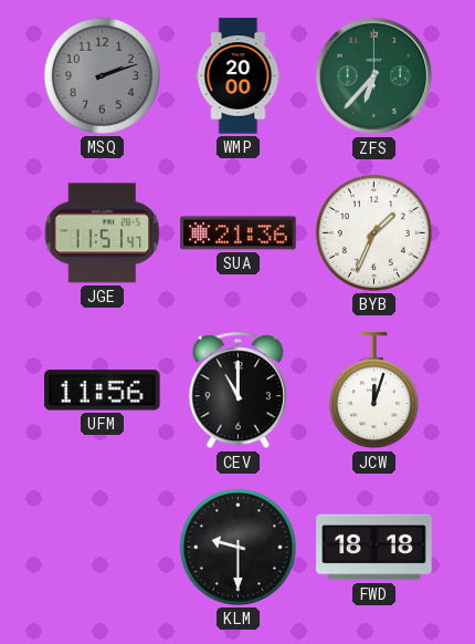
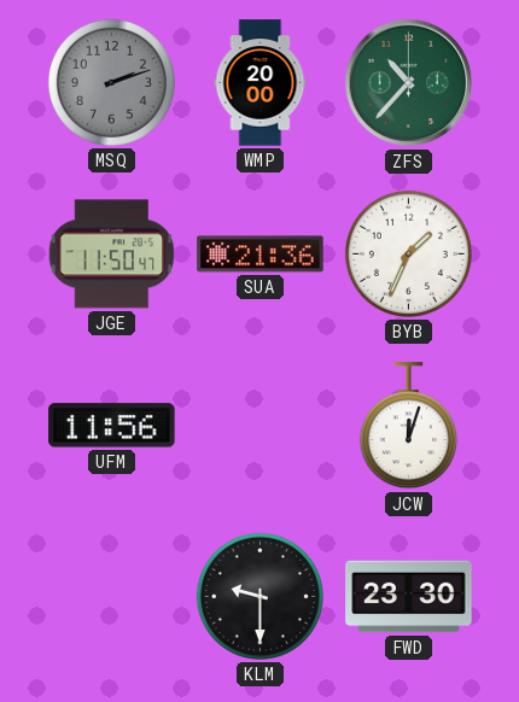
ZFS: 6:37 -> 10:37 (409, 83)
JGE: 11:51 -> 11:50 (112, 255)
CEV: 11:00 -> none (237, 391)
FWD: 18:18 -> 23:30 (409, 597)
